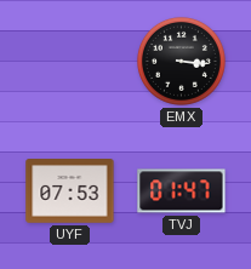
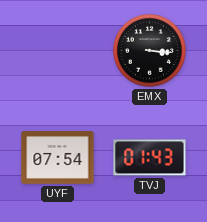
UYF: 07:53 -> 07:54 (58, 158)
TVJ: 01:47 -> 01:43 (150, 158)
